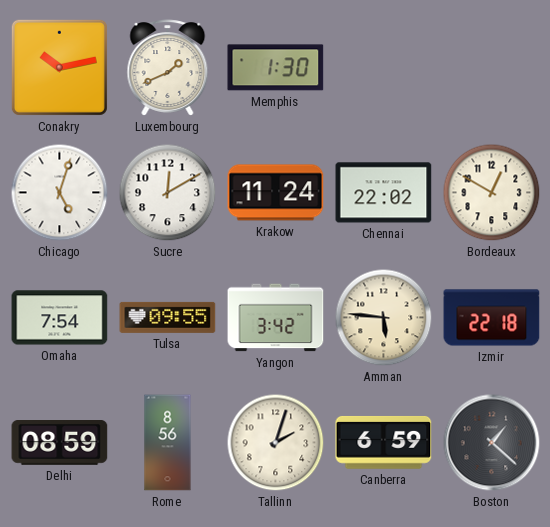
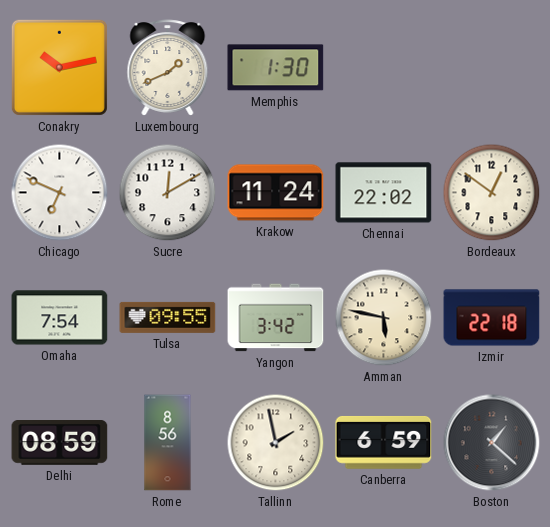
Chicago: 5:03 -> 6:49 (60, 193)
Bordeaux: 12:50 -> 12:51 (492, 193)
Amman: 5:46 -> 5:47 (384, 318)
Tallinn: 2:03 -> 1:58 (276, 443)
